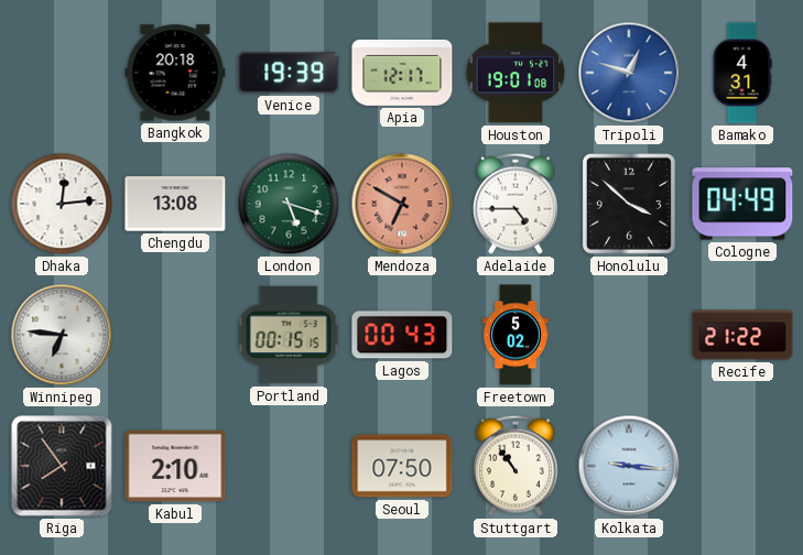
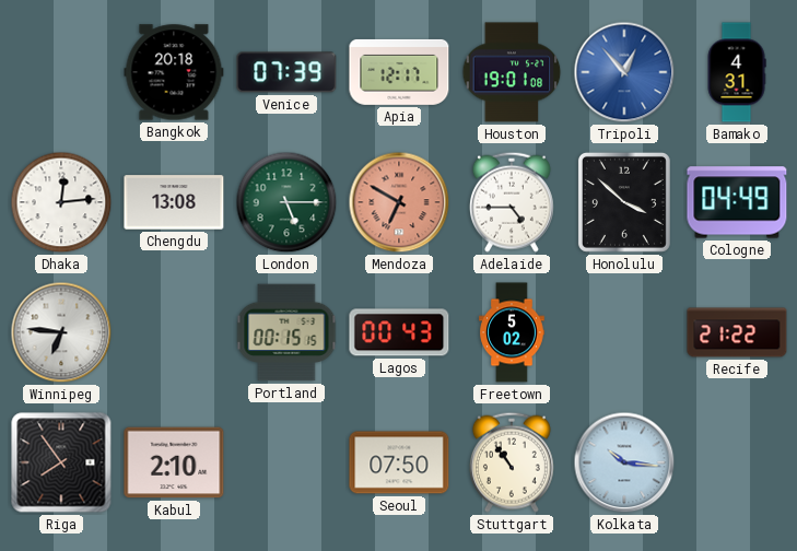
Venice: 19:39 -> 07:39 (286, 72)
Tripoli: 12:48 -> 12:53 (624, 72)
London: 5:18 -> 5:15 (286, 202)
Kolkata: 9:16 -> 10:16 (624, 462)
